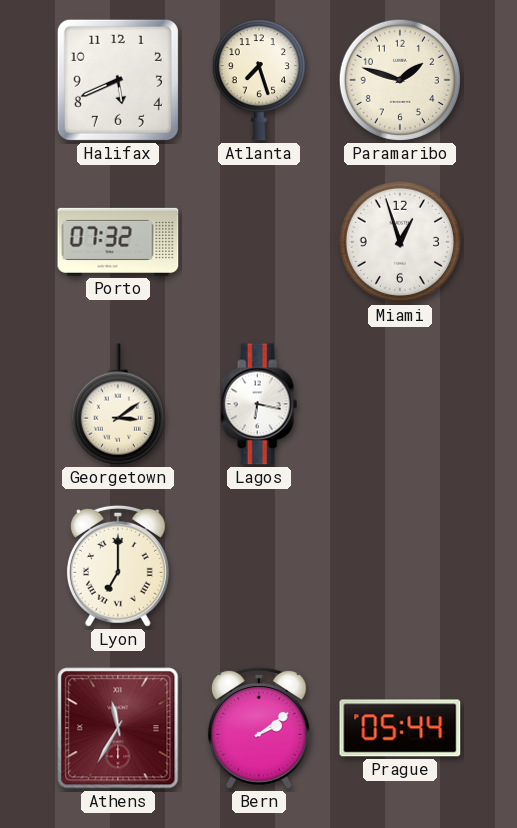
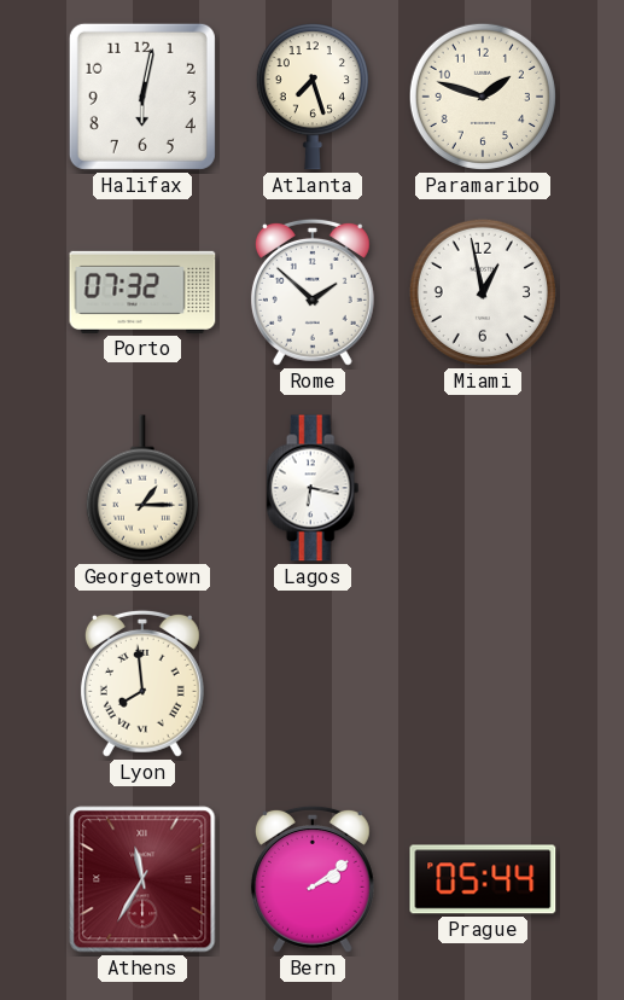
Halifax: 5:41 -> 6:02 (142, 97)
Rome: none -> 1:52 (313, 292)
Miami: 12:57 -> 12:58 (483, 292)
Georgetown: 3:09 -> 1:15 (142, 488)
Lyon: 7:00 -> 7:59 (142, 684)
